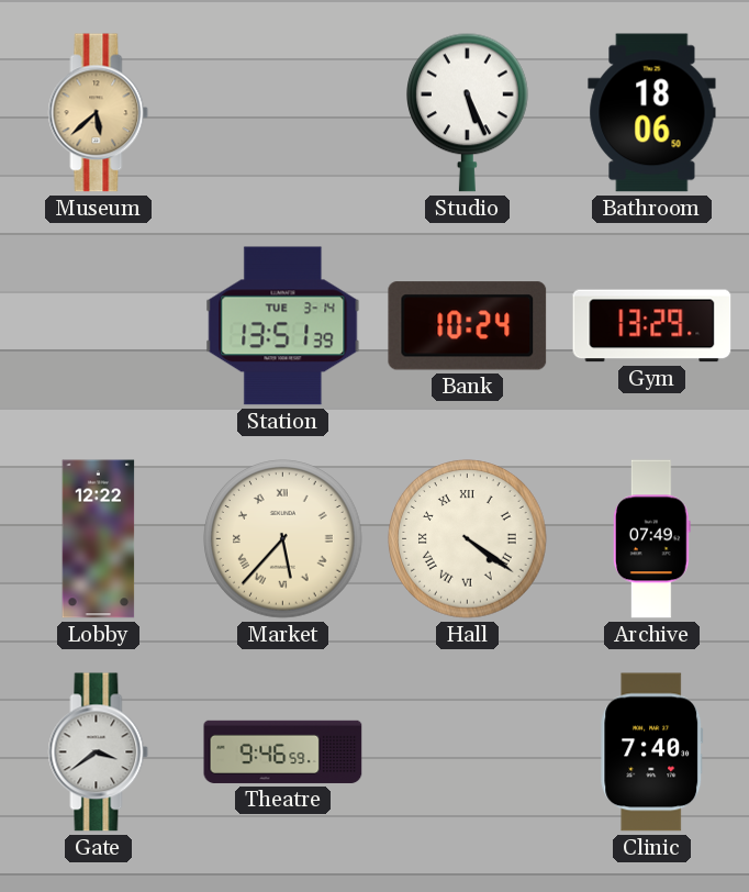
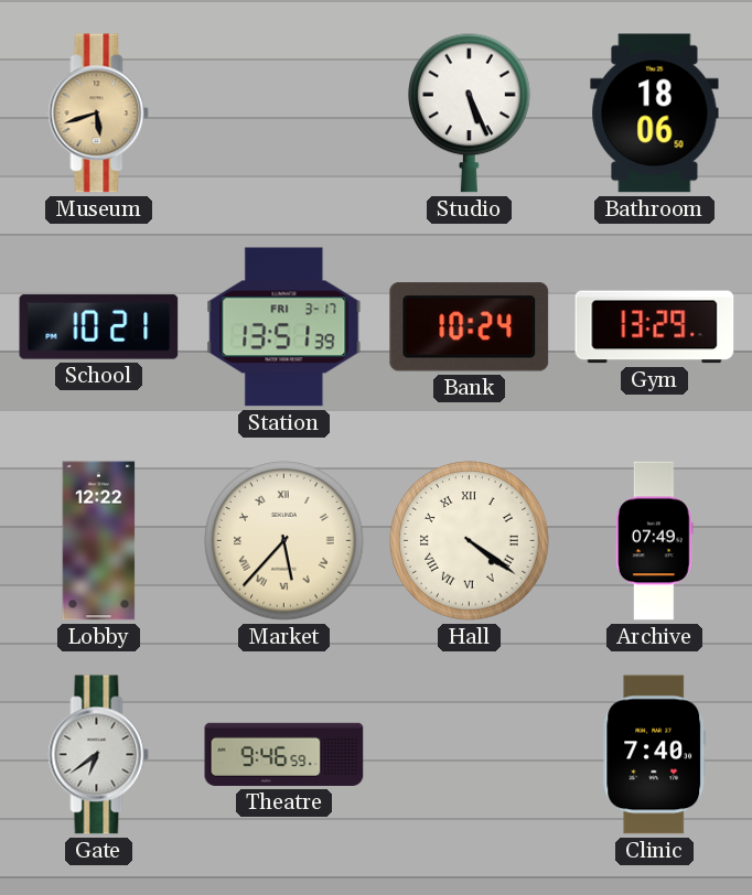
Museum: 5:38 -> 5:42 (99, 114)
School: none -> 10:21 (99, 327)
Station date: TUE 3-14 -> FRI 3-17 (284, 327)
Gate: 3:39 -> 6:39 (99, 755)
